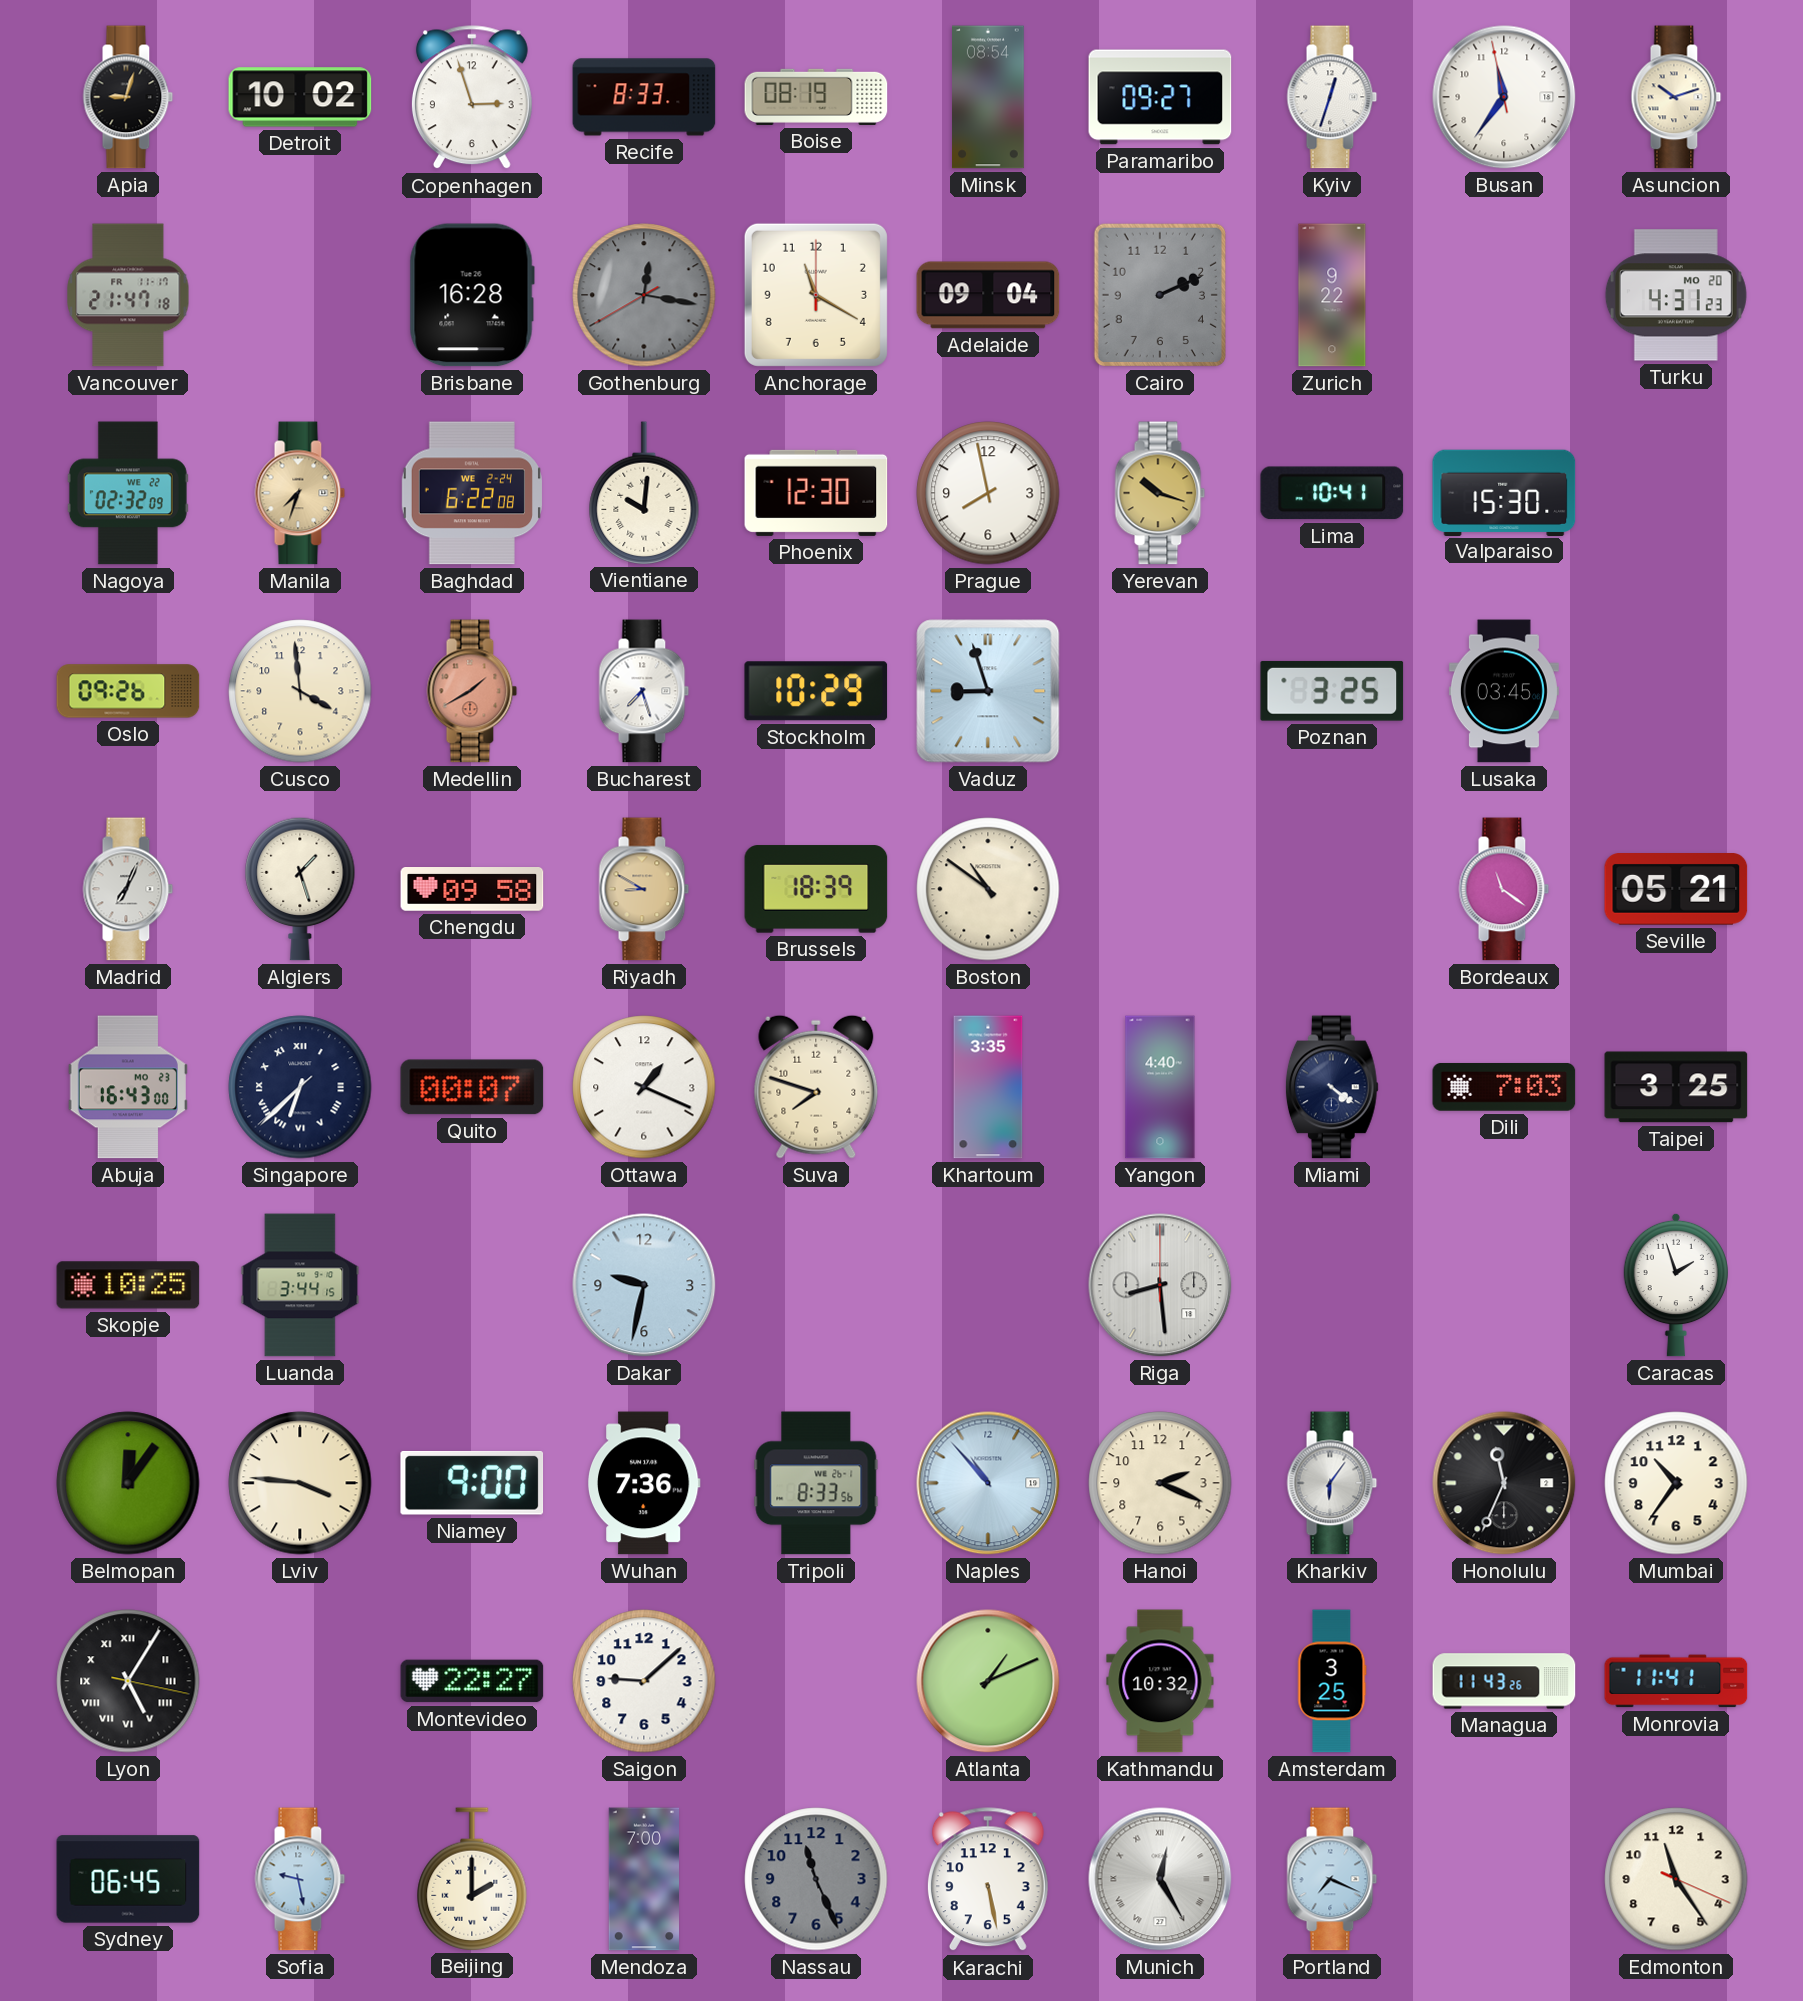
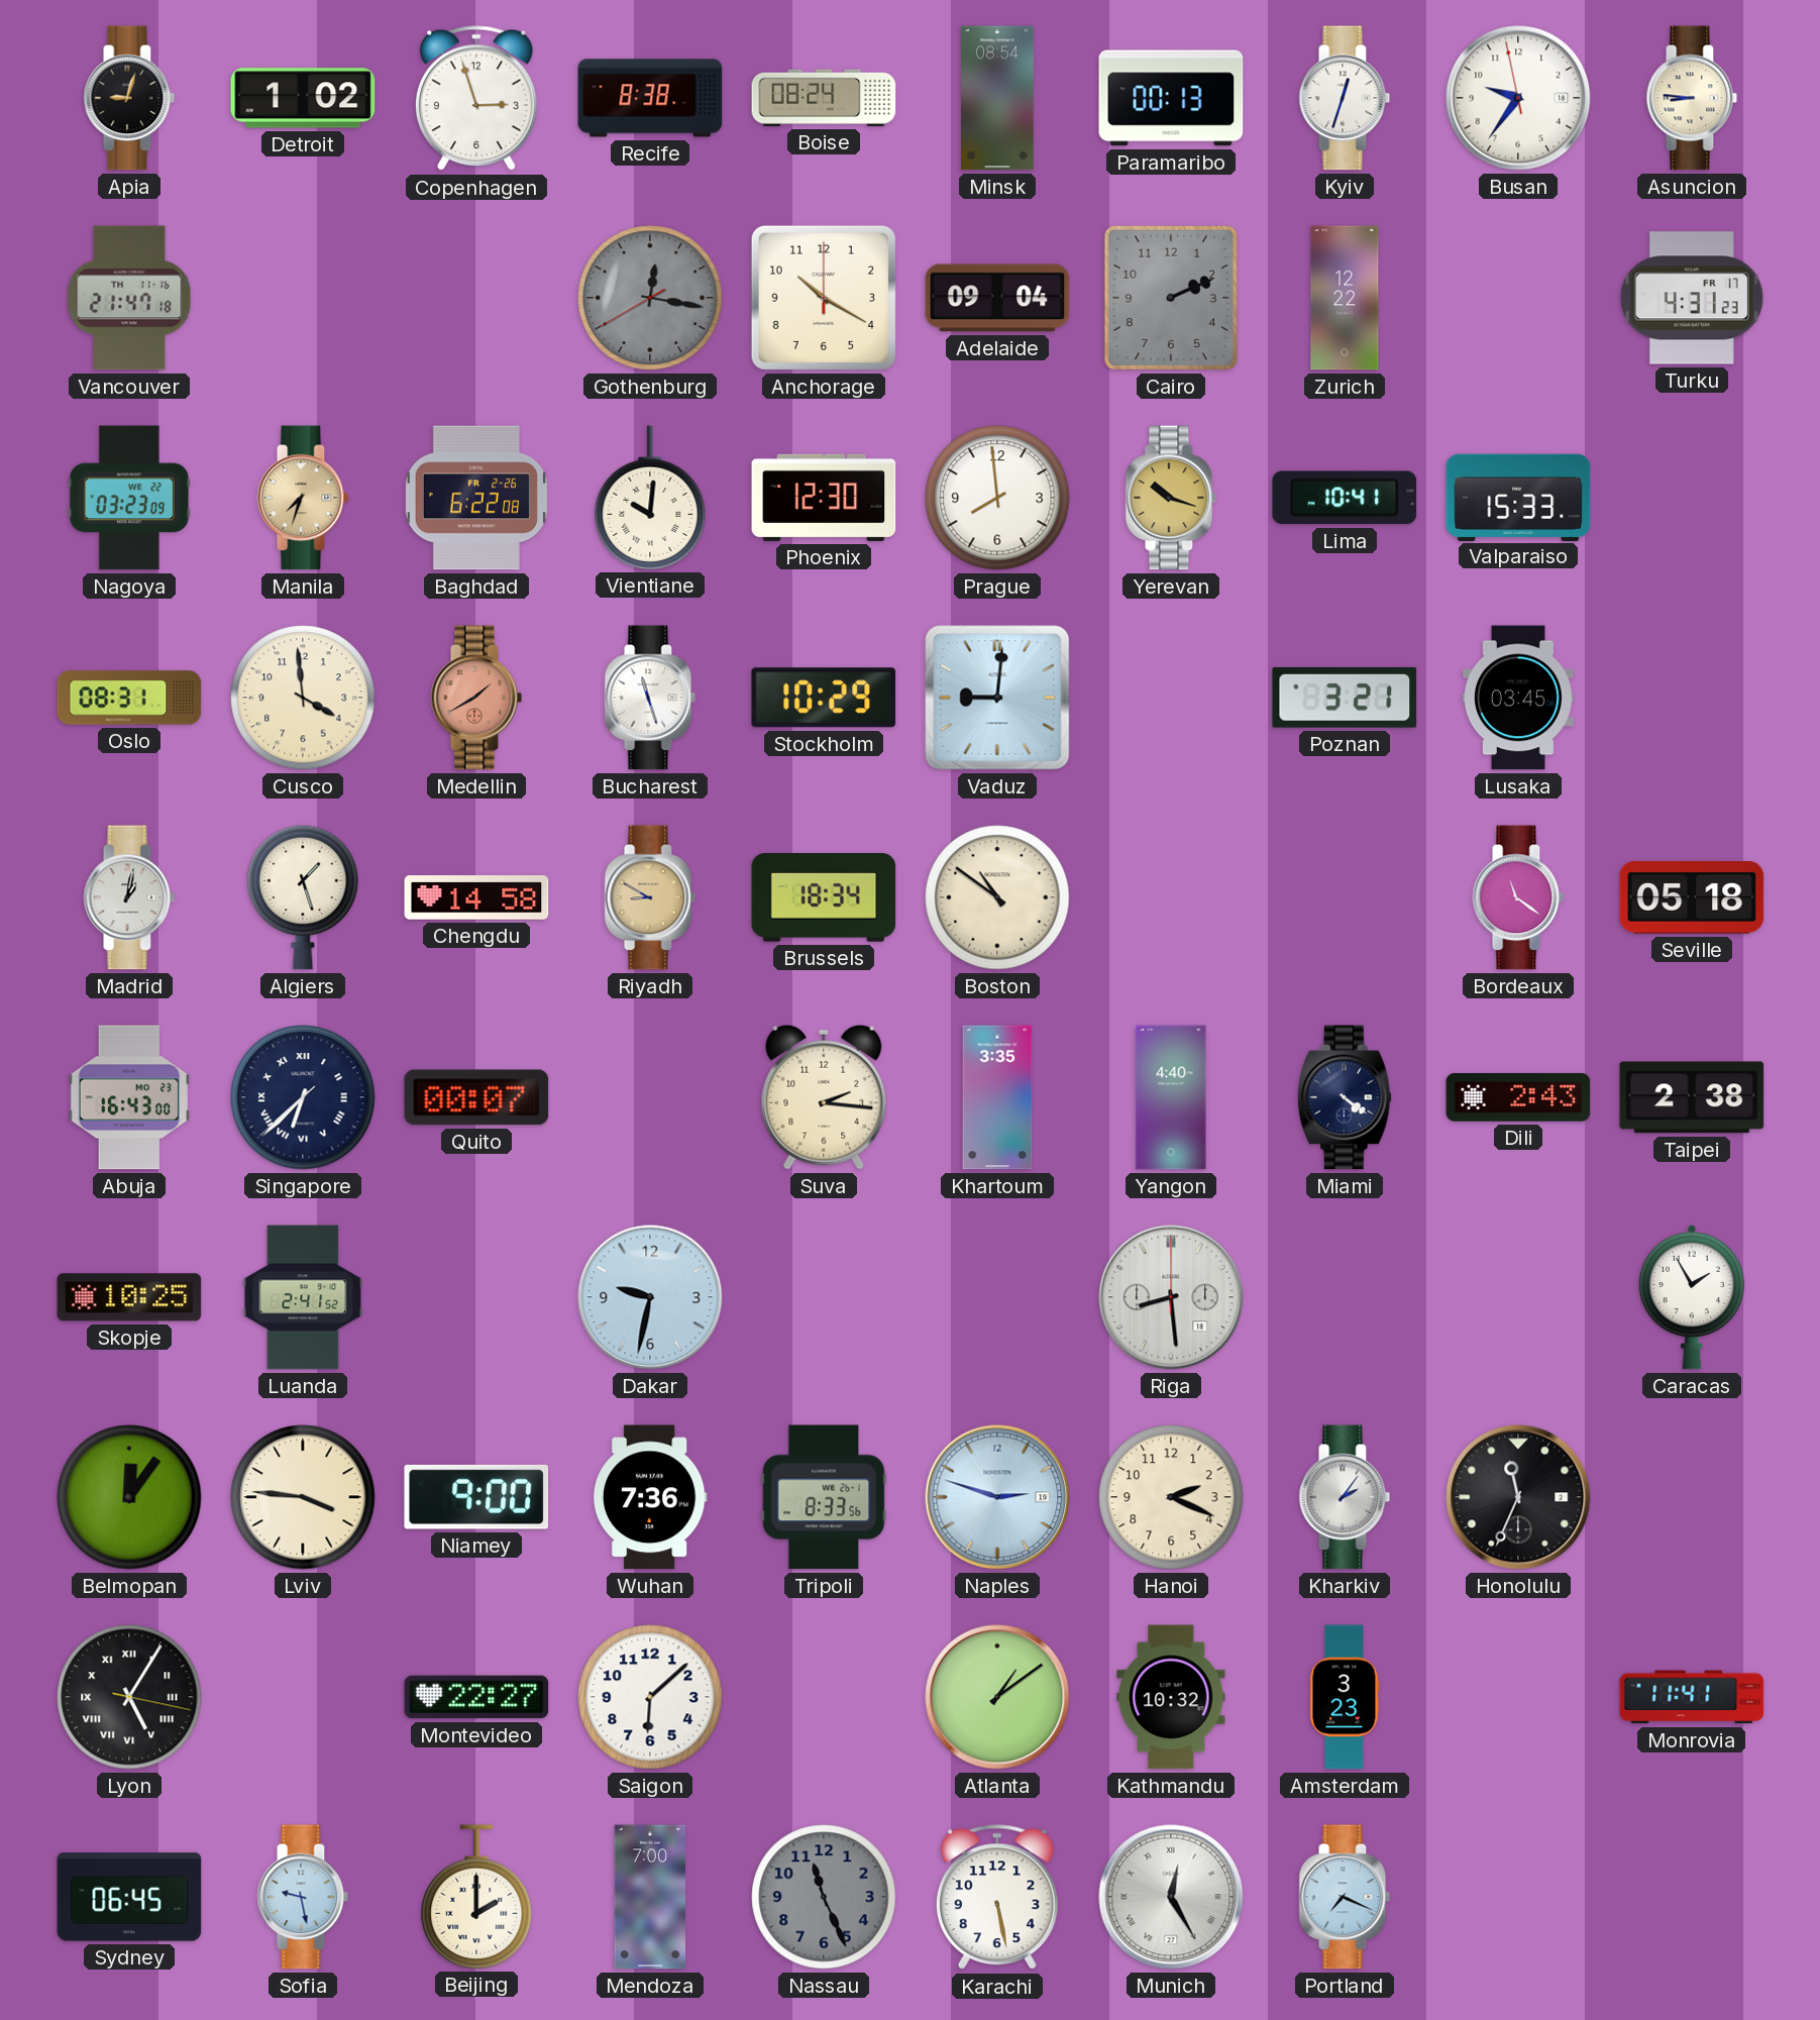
Detroit: 10:02 -> 1:02 (303, 98)
Recife: 8:33 -> 8:38 (650, 98)
Boise: 08:19 -> 08:24 (824, 98)
Paramaribo: 09:27 -> 00:13 (1171, 98)
Busan: 11:35 -> 9:35 (1518, 98)
Asuncion: 10:12 -> 8:46 (1692, 98)
Vancouver date: FR 11-17 -> TH 11-16 (129, 298)
Brisbane: 16:28 -> none (472, 295)
Anchorage: 11:20 -> 10:20 (824, 298)
Zurich: 9:22 -> 12:22 (1345, 298)
Turku date: MO 20 -> FR 17 (1692, 298)
Nagoya: 02:32 -> 03:23 (129, 498)
Baghdad date: WE 2-24 -> FR 2-26 (475, 498)
Prague: 7:58 -> 7:59 (997, 498)
Valparaiso: 15:30 -> 15:33 (1518, 497)
Oslo: 09:26 -> 08:31 (129, 698)
Bucharest: 7:27 -> 11:27 (650, 698)
Vaduz: 8:57 -> 9:01 (997, 698)
Poznan: 3:25 -> 3:21 (1345, 698)
Madrid: 7:04 -> 1:02 (129, 897)
Chengdu: 09:58 -> 14:58 (476, 898)
Brussels: 18:39 -> 18:34 (824, 897)
Seville: 05:21 -> 05:18 (1692, 898)
Ottawa: 1:19 -> none (644, 1087)
Suva: 7:48 -> 2:16 (824, 1097)
Dili: 7:03 -> 2:43 (1518, 1097)
Taipei: 3:25 -> 2:38 (1692, 1097)
Luanda: 3:44 -> 2:41 (303, 1297)
Caracas: 1:57 -> 1:55 (1692, 1297)
Naples: 10:53 -> 2:48 (997, 1497)
Kharkiv: 6:06 -> 2:06 (1345, 1497)
Mumbai: 10:36 -> none (1676, 1483)
Saigon: 9:08 -> 6:08 (650, 1697)
Atlanta: 1:11 -> 1:09 (997, 1697)
Amsterdam: 3:25 -> 3:23 (1345, 1697)
Managua: 11:43 -> none (1504, 1681)
Edmonton: 11:24 -> none (1676, 1879)
